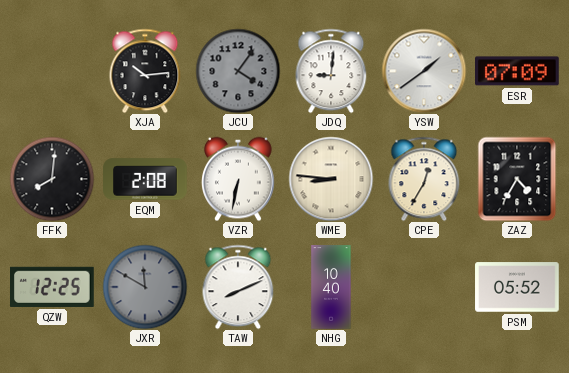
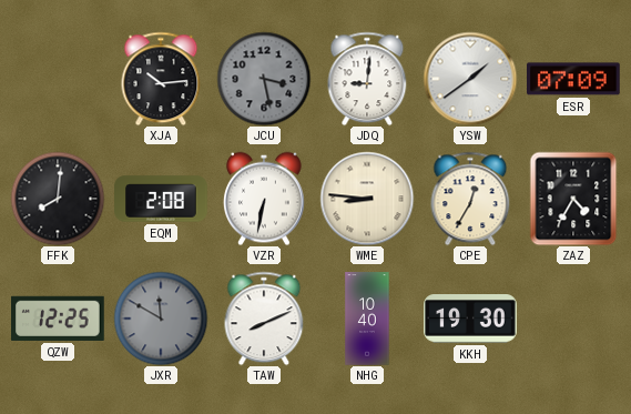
JCU: 4:06 -> 3:28 (264, 79)
KKH: none -> 19:30 (470, 320)
PSM: 05:52 -> none (517, 287)
